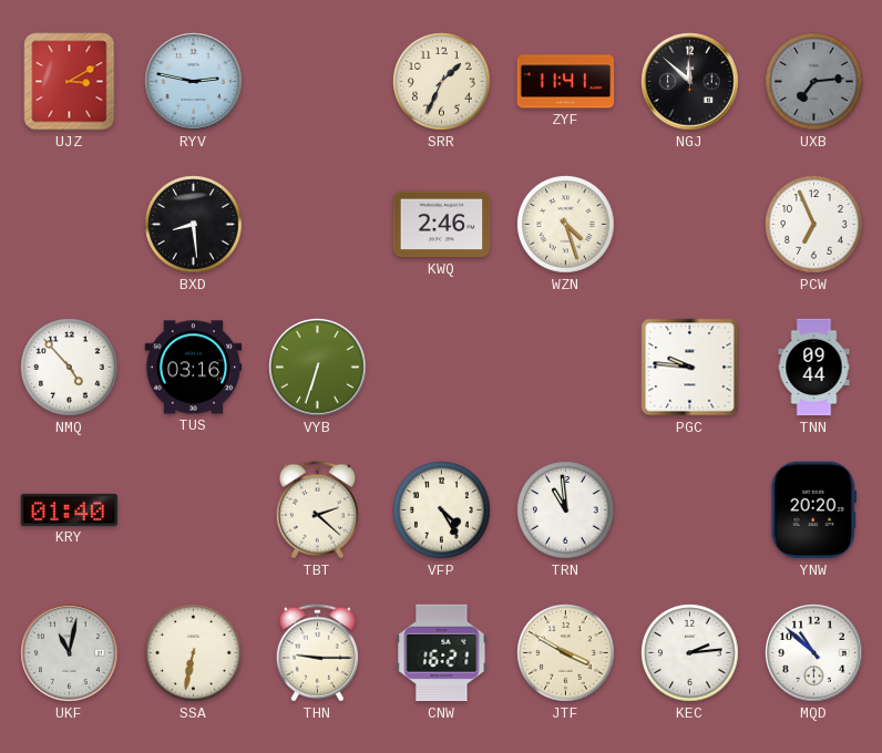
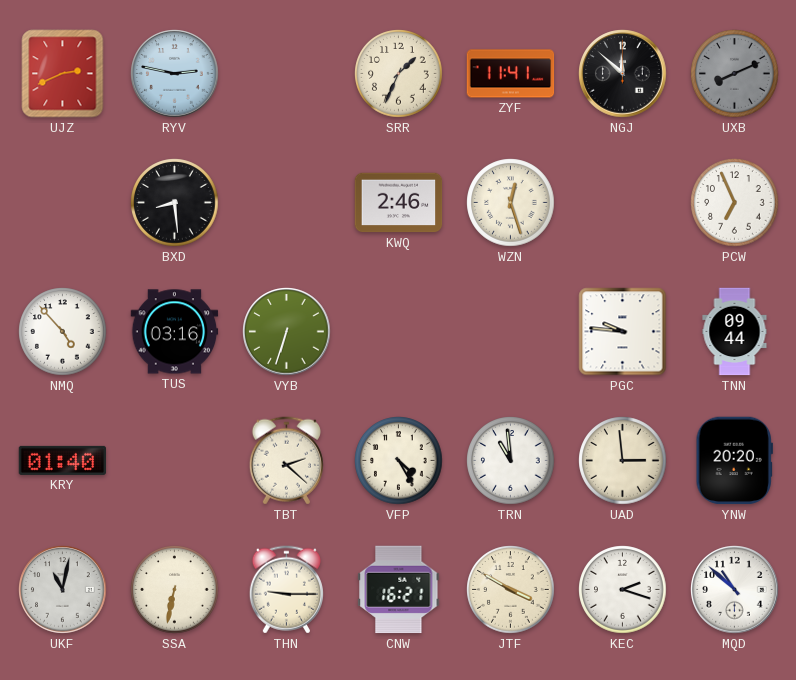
UJZ: 3:10 -> 2:41 (63, 74)
UXB: 7:14 -> 8:11 (735, 74)
WZN: 4:27 -> 12:27 (511, 203)
UAD: none -> 2:59 (623, 461)
KEC: 2:14 -> 2:18 (623, 590)
